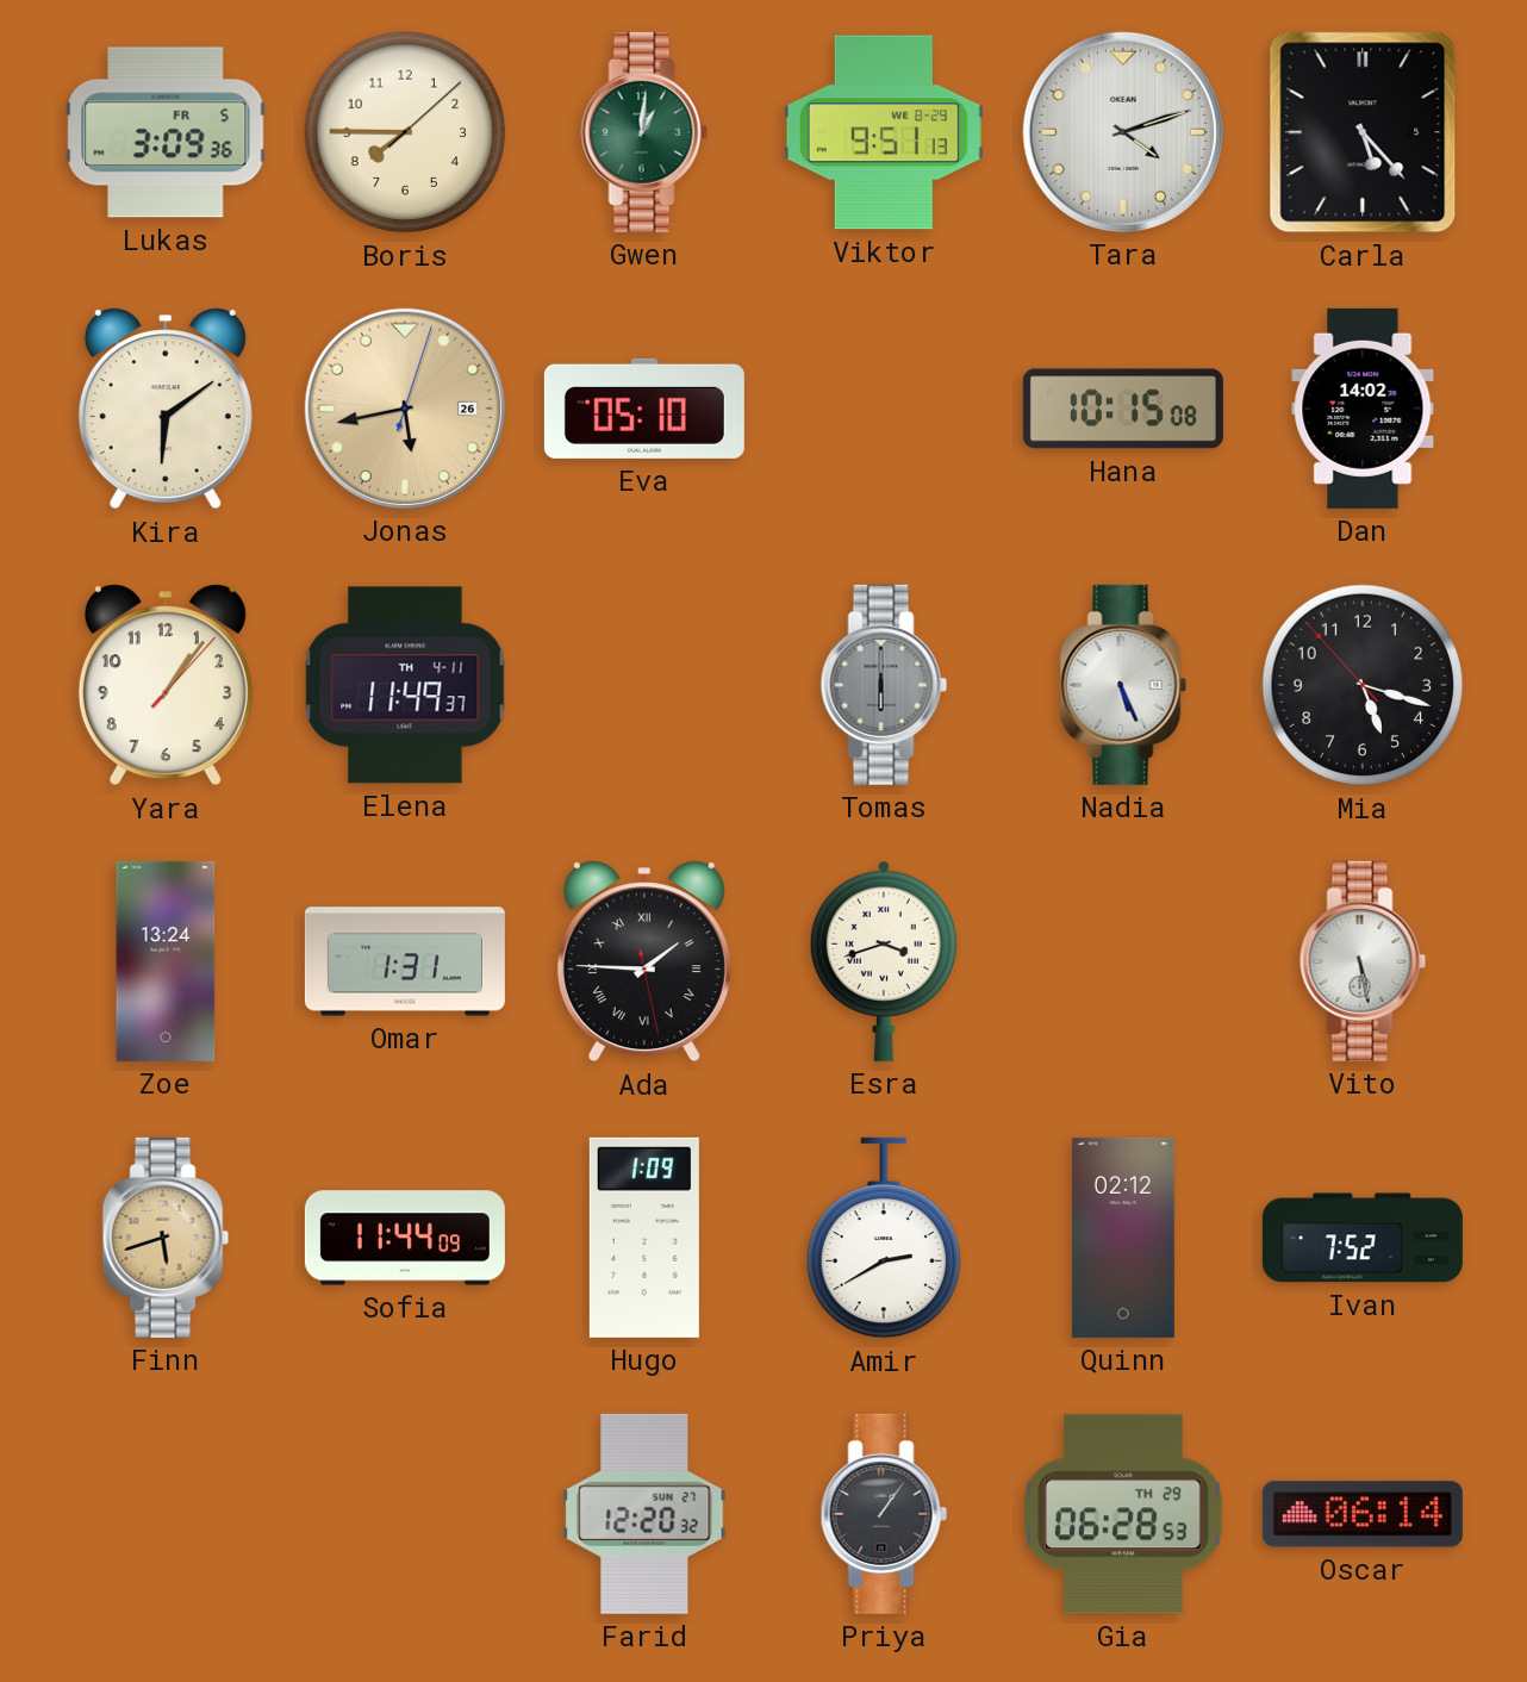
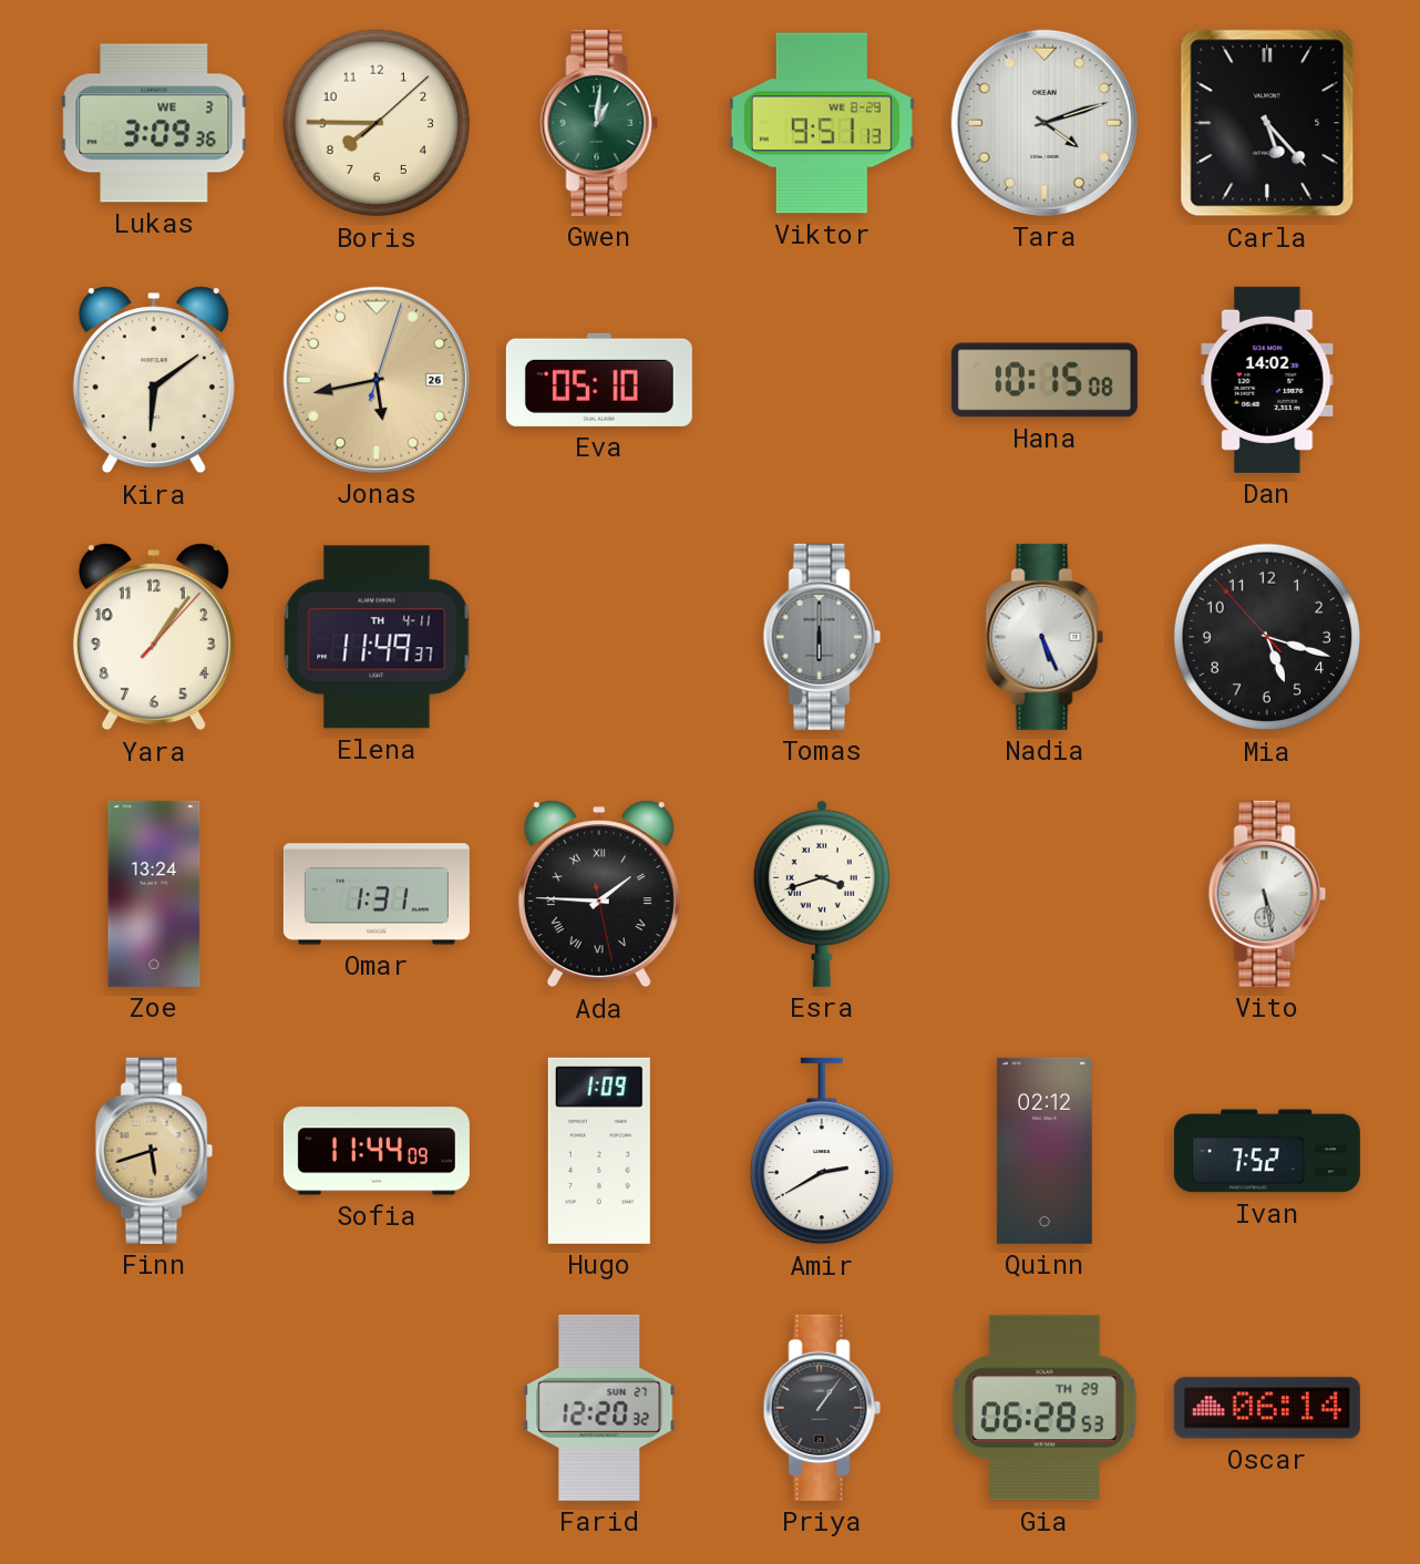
Lukas date: FR 5 -> WE 3 (154, 123)
